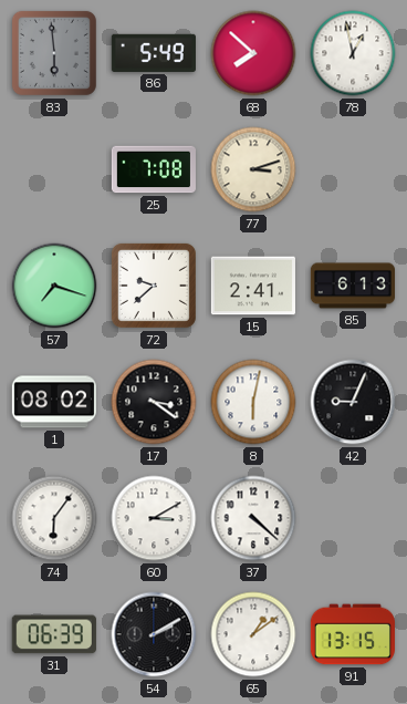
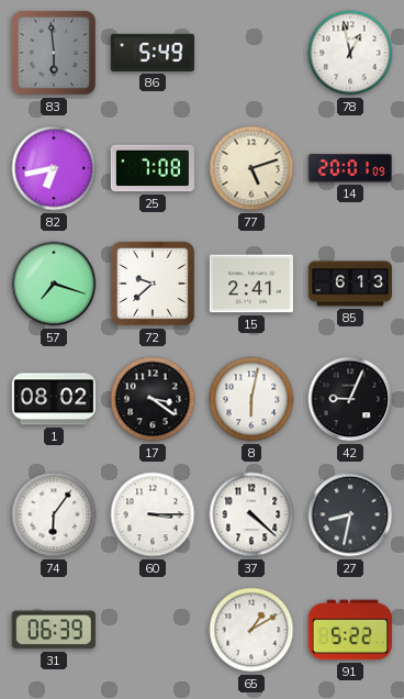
68: 7:52 -> none (253, 53)
82: none -> 6:43 (54, 168)
77: 3:12 -> 5:12 (251, 168)
14: none -> 20:01 (350, 168)
60: 3:10 -> 3:15 (153, 514)
27: none -> 8:32 (350, 514)
54: 2:10 -> none (154, 634)
65: 1:09 -> 1:10 (251, 630)
91: 13:15 -> 5:22 (350, 630)
